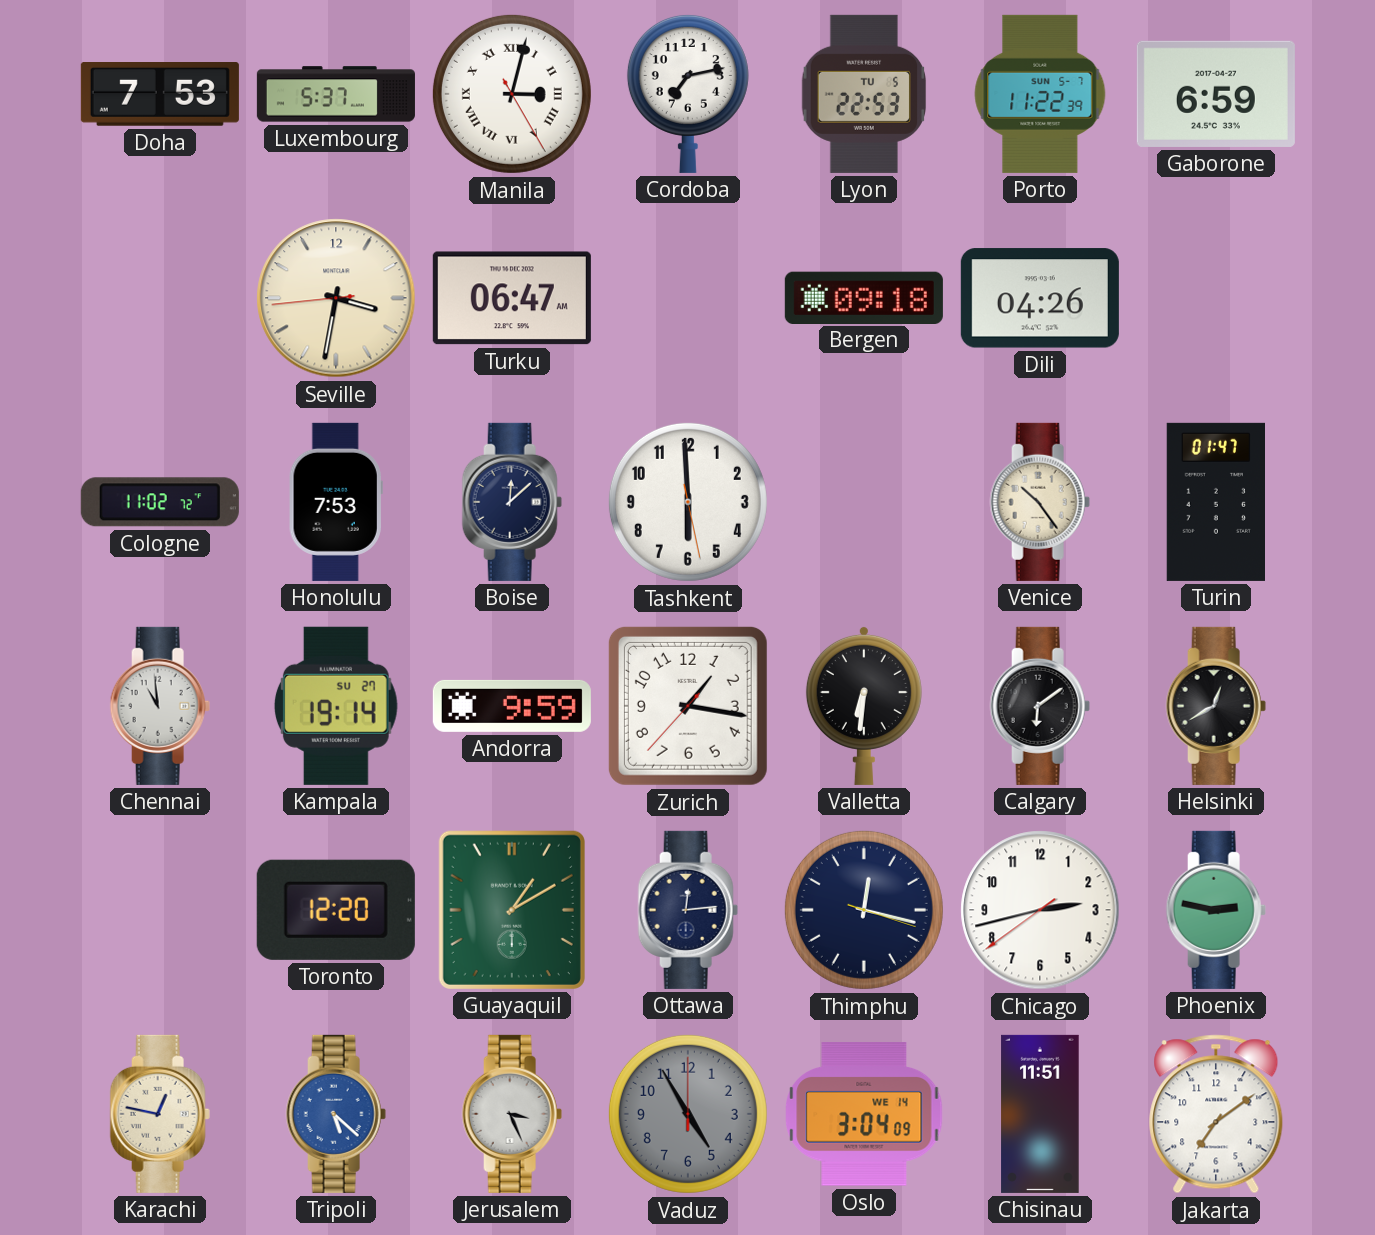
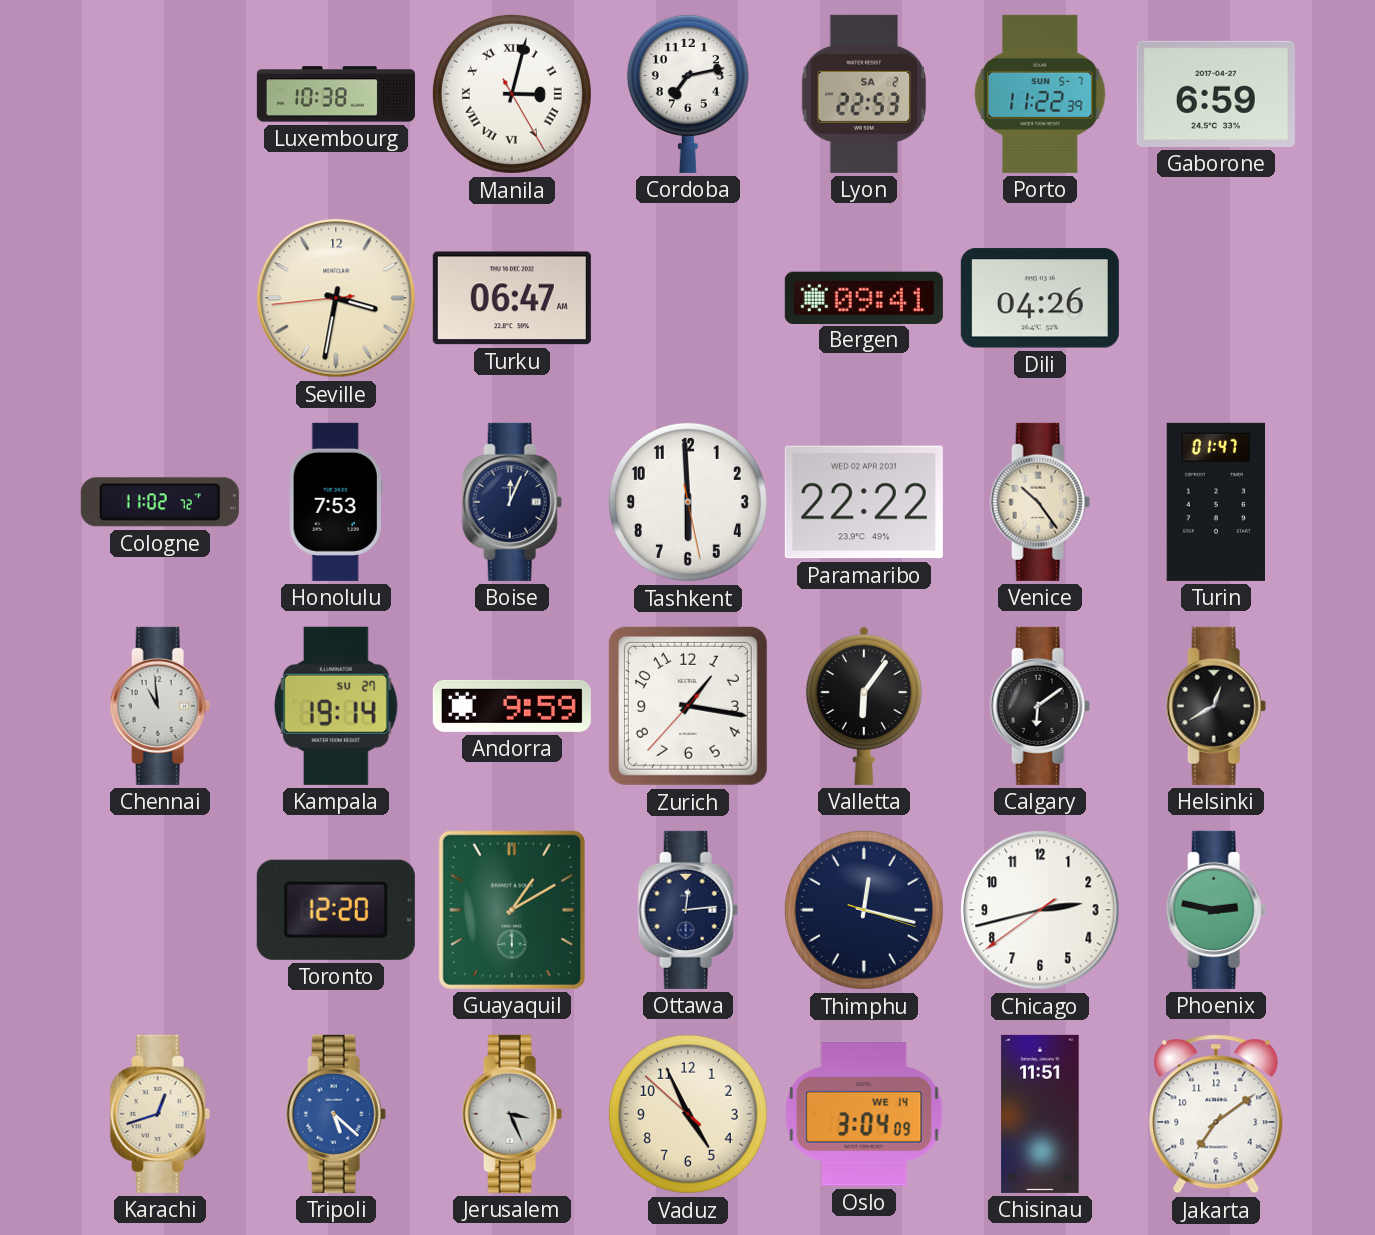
Doha: 7:53 -> none (160, 95)
Luxembourg: 5:37 -> 10:38 (336, 94)
Lyon date: TU 5 -> SA 2 (864, 94)
Bergen: 09:18 -> 09:41 (864, 297)
Boise: 12:08 -> 12:04 (512, 502)
Paramaribo: none -> 22:22 (864, 502)
Valletta: 6:31 -> 6:06 (864, 705)
Karachi: 12:47 -> 12:42 (160, 1114)
Vaduz: 4:55:00 -> 4:55:52 (688, 1114)
Vaduz dial: grey -> cream (688, 1114)
